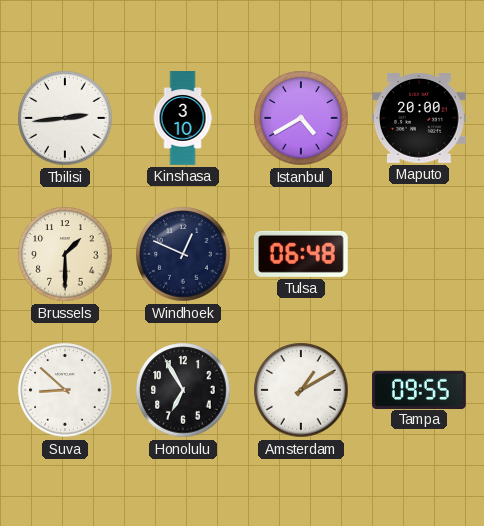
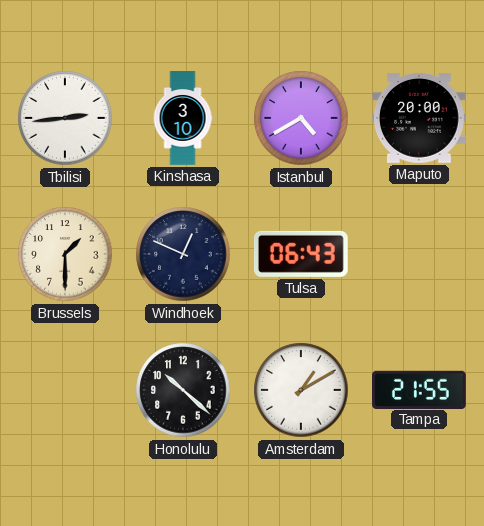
Tulsa: 06:48 -> 06:43 (301, 254)
Suva: 8:52 -> none (65, 390)
Honolulu: 6:55 -> 10:22 (183, 390)
Tampa: 09:55 -> 21:55 (420, 389)
